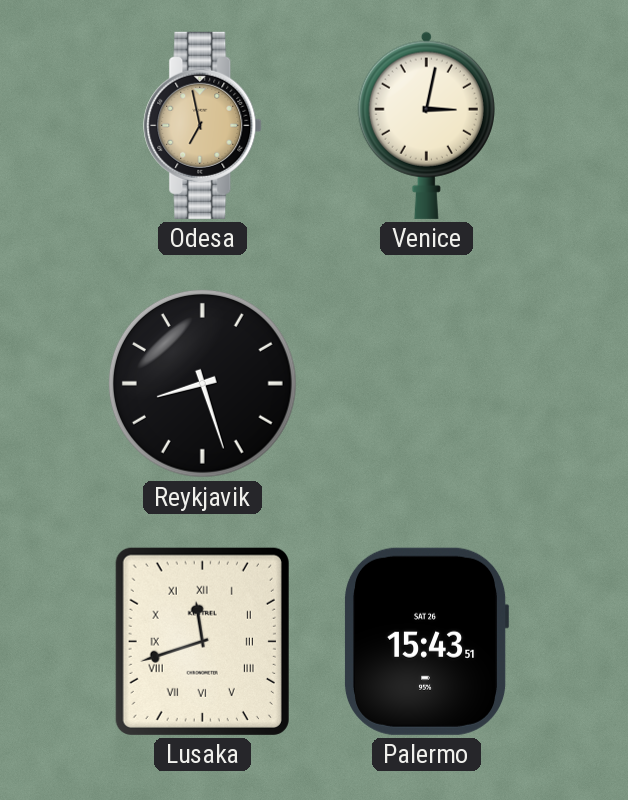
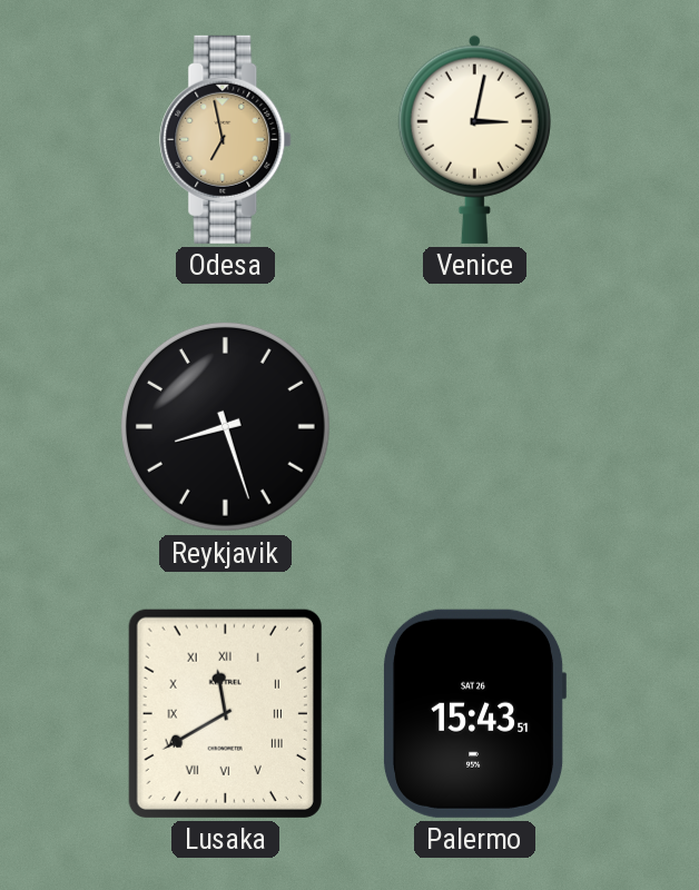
Lusaka: 11:42 -> 11:40 (225, 713)
